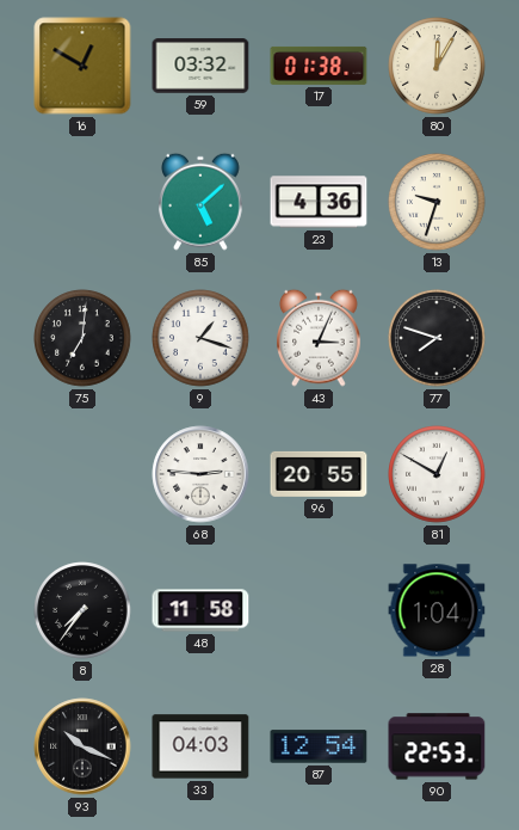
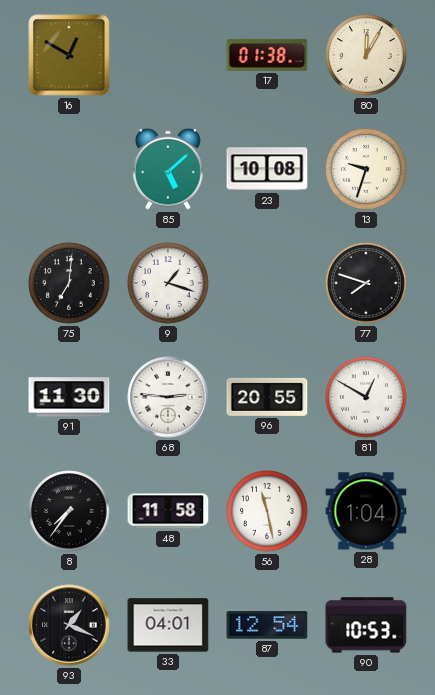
59: 03:32 -> none (200, 66)
23: 4:36 -> 10:08 (267, 169)
43: 3:04 -> none (320, 338)
91: none -> 11:30 (69, 397)
56: none -> 11:28 (267, 511)
93: 10:19 -> 1:19 (69, 625)
33: 04:03 -> 04:01 (168, 625)
90: 22:53 -> 10:53 (366, 625)
